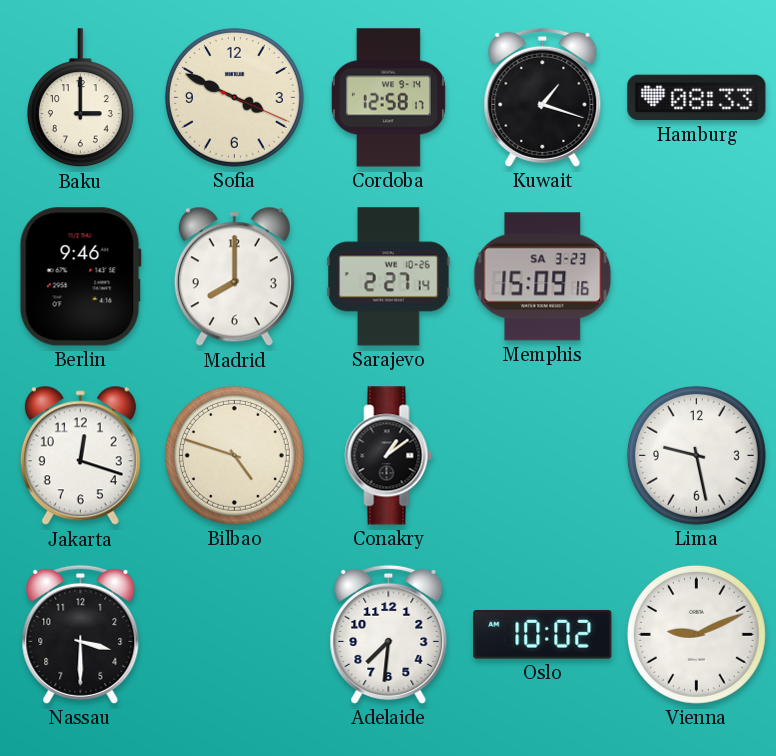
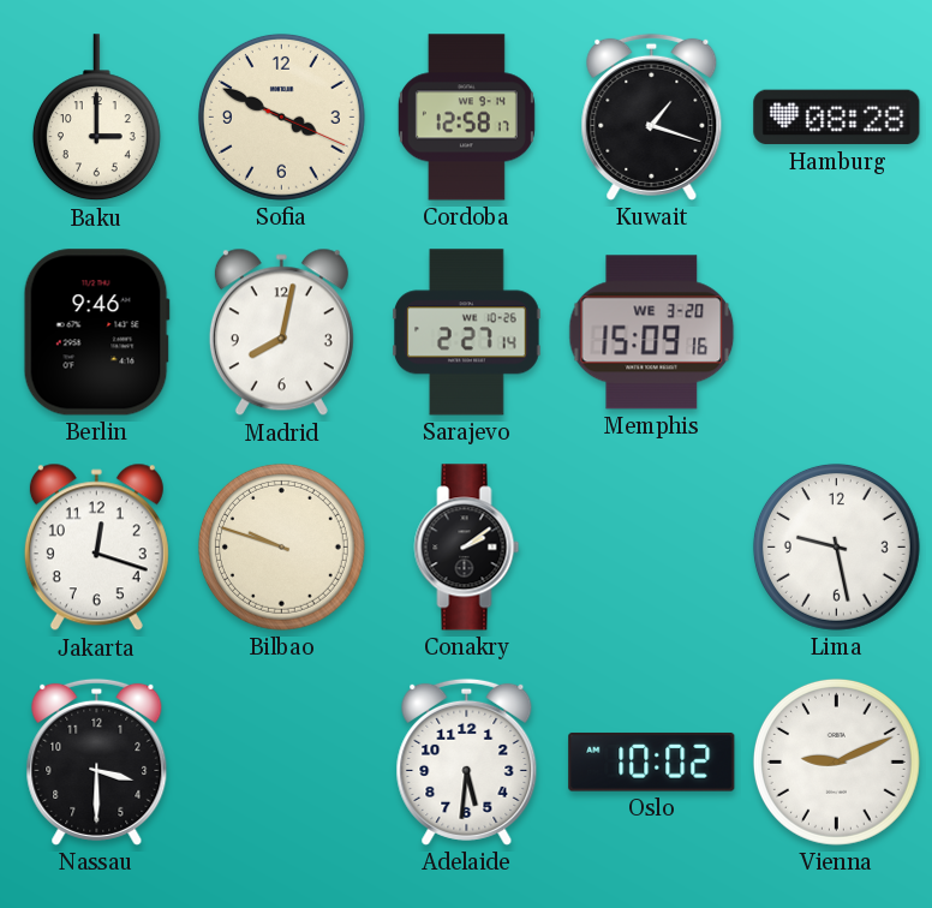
Hamburg: 08:33 -> 08:28 (837, 118)
Madrid: 8:00 -> 8:02 (281, 333)
Memphis date: SA 3-23 -> WE 3-20 (652, 333)
Bilbao: 4:48 -> 9:48 (281, 546)
Conakry: 1:09 -> 2:09 (467, 548)
Adelaide: 7:31 -> 5:31 (467, 761)
